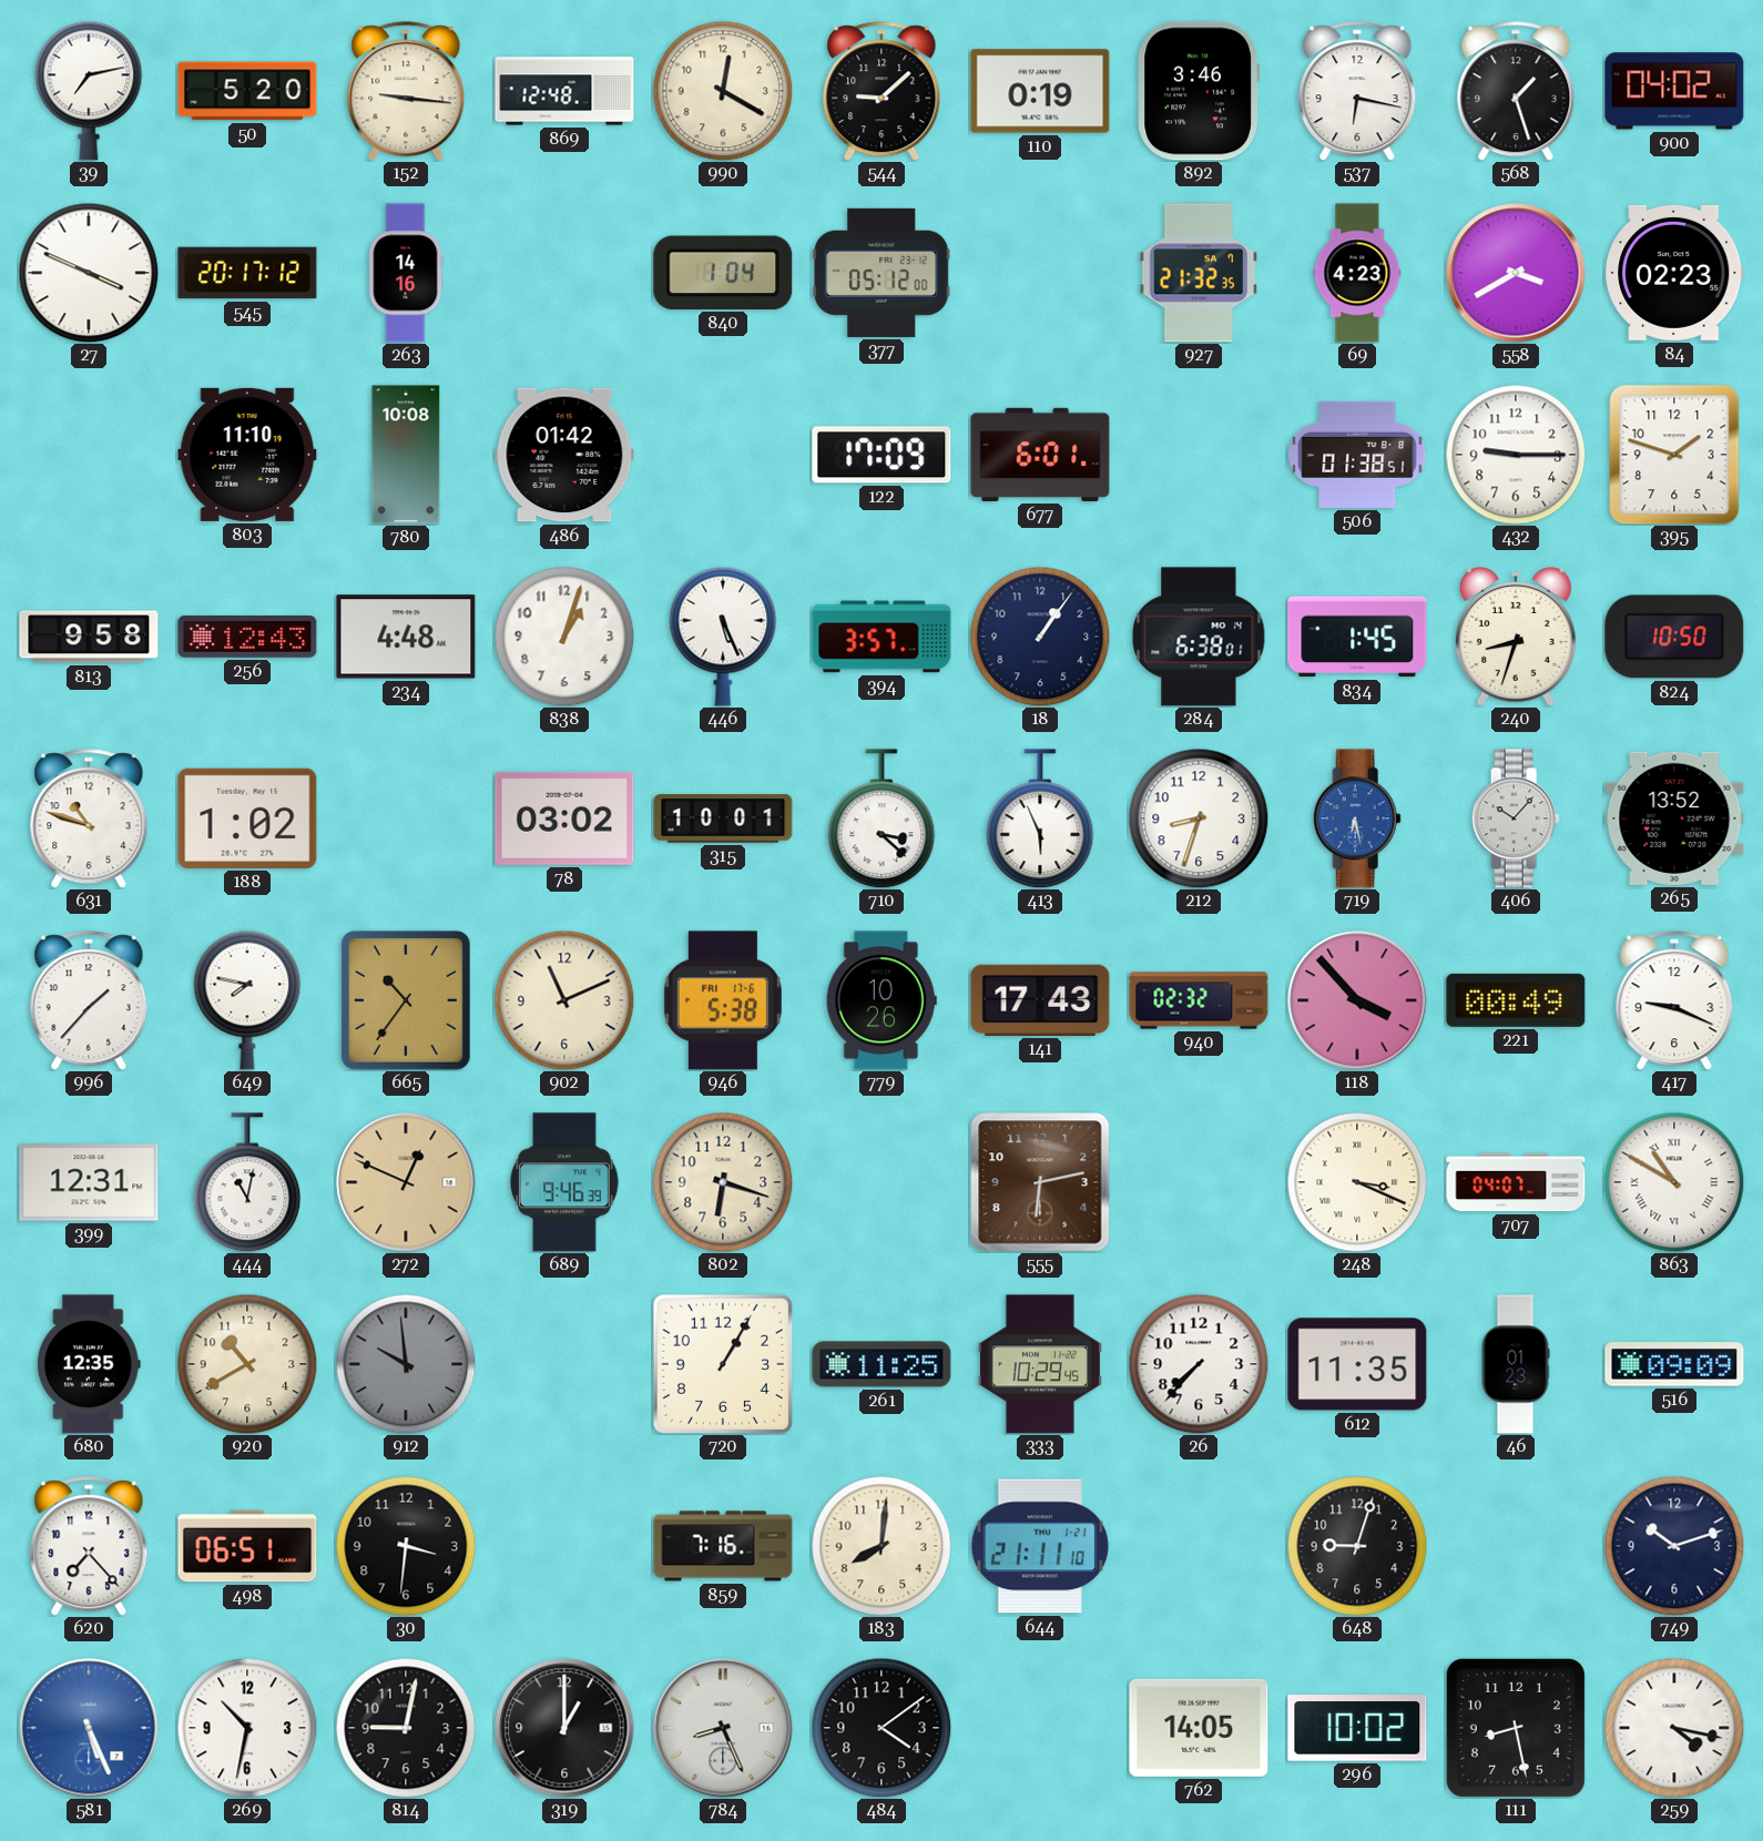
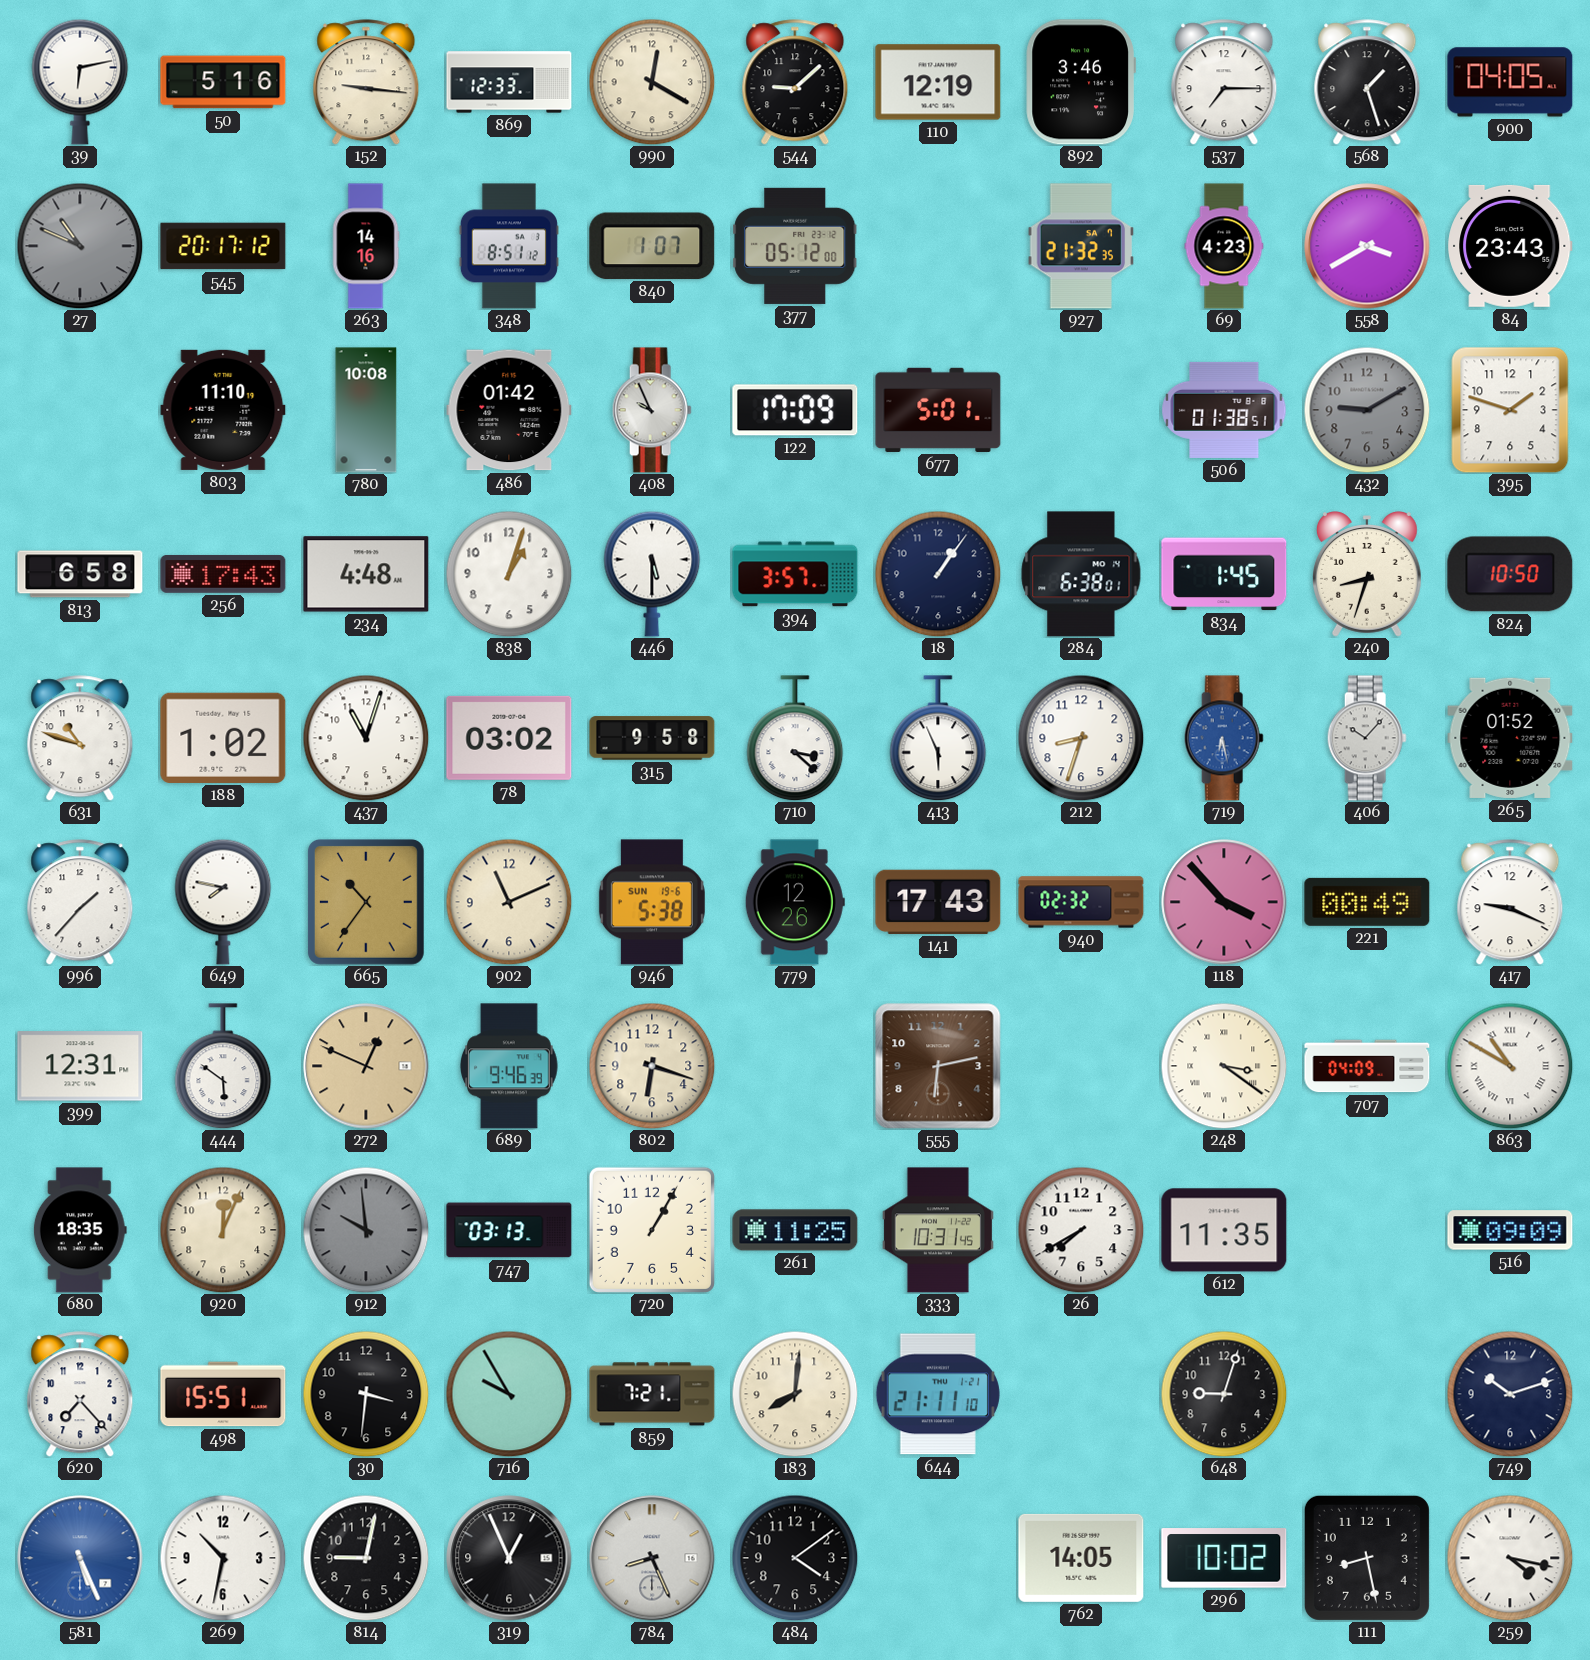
39: 7:13 -> 6:13 (80, 82)
50: 5:20 -> 5:16 (223, 82)
869: 12:48 -> 12:33 (509, 82)
110: 0:19 -> 12:19 (938, 82)
537: 6:17 -> 7:15 (1224, 82)
900: 04:02 -> 04:05 (1510, 82)
27: 3:49 -> 10:49 (80, 246)
27 dial: white -> grey (80, 246)
348: none -> 8:51 (509, 246)
840: 1:04 -> 1:07 (652, 246)
84: 02:23 -> 23:43 (1510, 246)
408: none -> 9:56 (652, 410)
677: 6:01 -> 5:01 (938, 410)
432: 9:15 -> 9:10 (1367, 410)
432 dial: white -> grey (1367, 410)
813: 9:58 -> 6:58 (80, 574)
256: 12:43 -> 17:43 (223, 574)
446: 5:26 -> 5:30 (652, 574)
437: none -> 11:03 (366, 738)
315: 10:01 -> 9:58 (652, 738)
265: 13:52 -> 01:52 (1510, 738)
946 date: FRI 17-6 -> SUN 19-6 (652, 902)
779: 10:26 -> 12:26 (795, 902)
444: 11:02 -> 5:51 (223, 1066)
248: 3:19 -> 3:21 (1224, 1066)
707: 04:07 -> 04:09 (1367, 1066)
680: 12:35 -> 18:35 (80, 1230)
920: 10:40 -> 12:04 (223, 1230)
747: none -> 03:13 (509, 1230)
333: 10:29 -> 10:31 (938, 1230)
26: 7:37 -> 7:40 (1081, 1230)
46: 01:23 -> none (1516, 1364)
498: 06:51 -> 15:51 (223, 1394)
716: none -> 9:55 (509, 1394)
859: 7:16 -> 7:21 (652, 1394)
319: 1:00 -> 12:56 (509, 1558)
